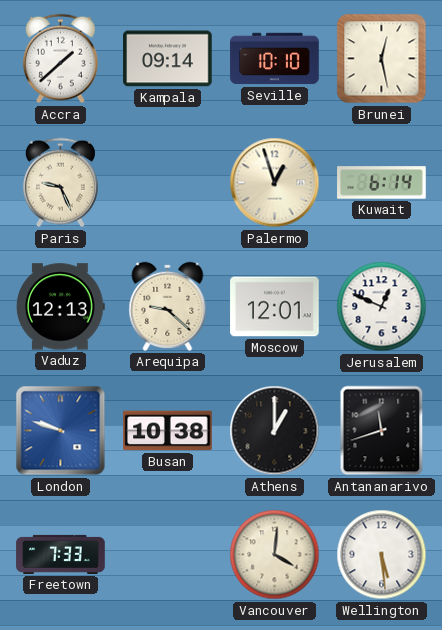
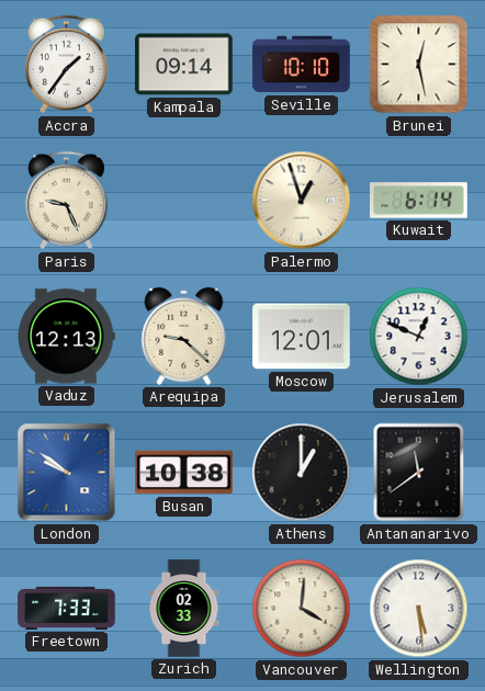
Accra: 1:38 -> 1:36 (66, 65)
London: 9:48 -> 9:51 (67, 473)
Antananarivo: 11:42 -> 11:39 (419, 473)
Zurich: none -> 02:33 (184, 609)
